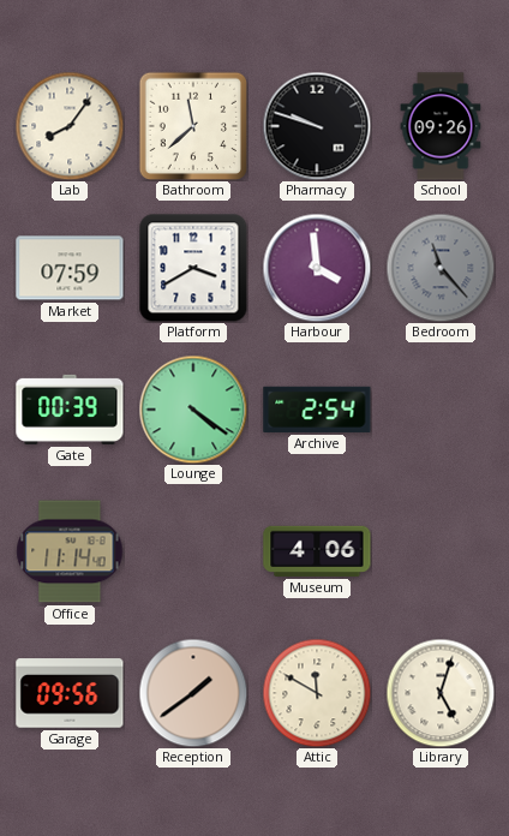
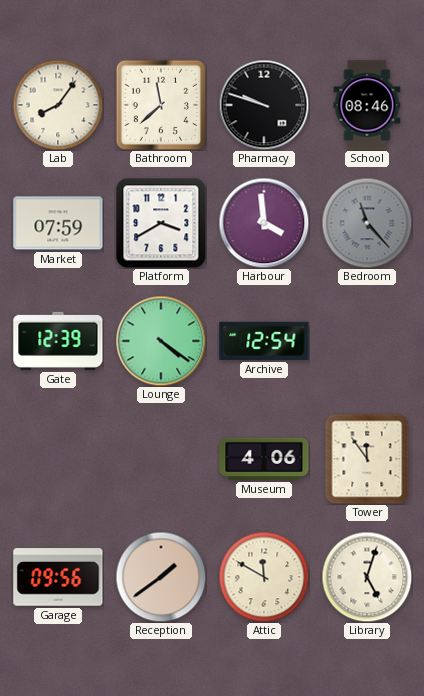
School: 09:26 -> 08:46 (367, 105)
Gate: 00:39 -> 12:39 (58, 341)
Archive: 2:54 -> 12:54 (264, 341)
Office: 11:14 -> none (70, 551)
Tower: none -> 11:54 (367, 459)
